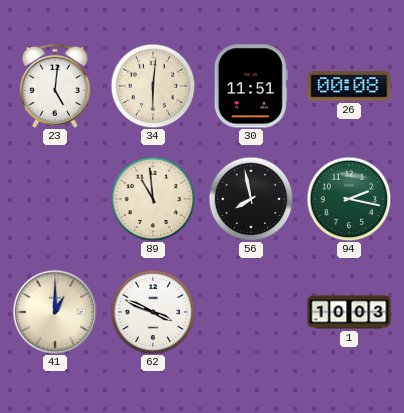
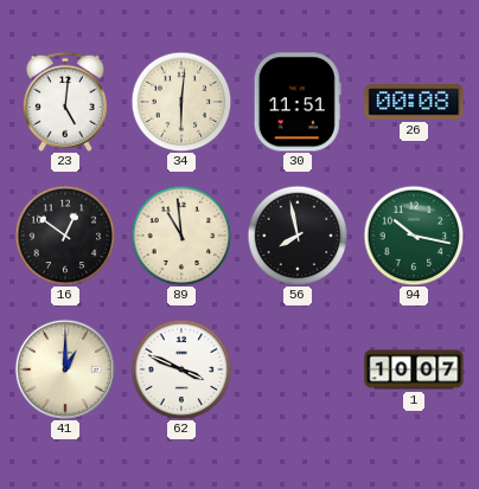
16: none -> 12:51 (65, 236)
94: 2:17 -> 10:17 (414, 236)
1: 10:03 -> 10:07 (414, 369)
